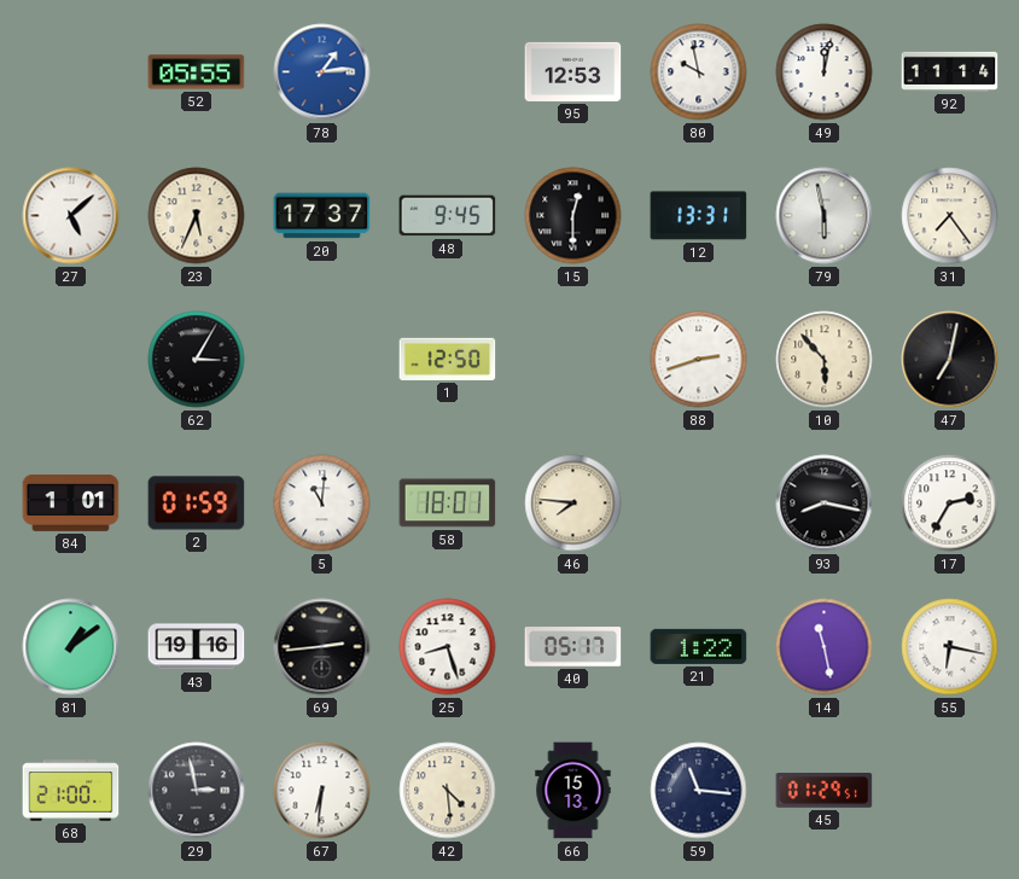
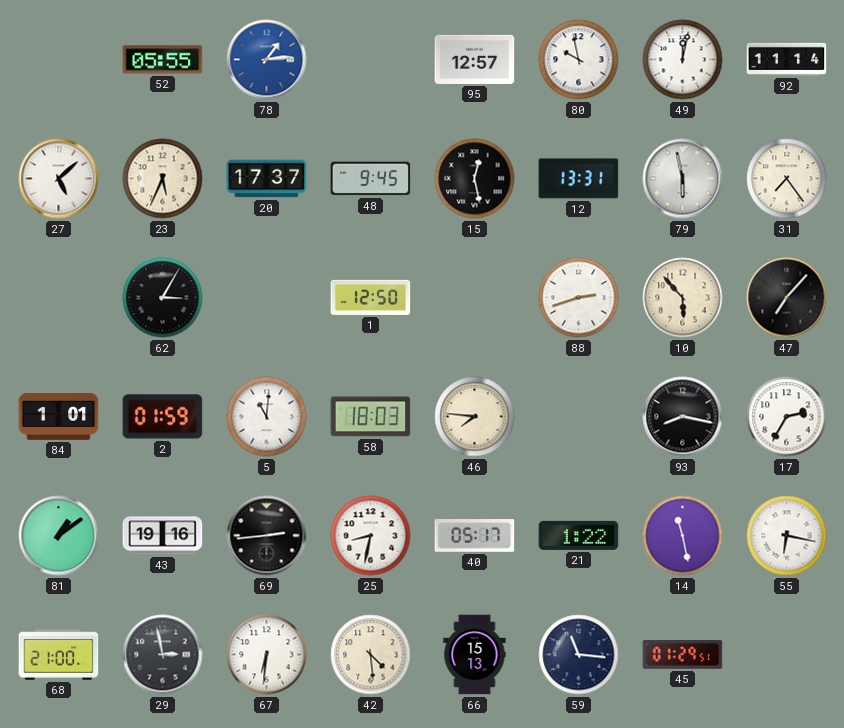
95: 12:53 -> 12:57 (475, 59)
15: 12:30 -> 12:28 (475, 179)
47: 7:02 -> 7:07 (787, 298)
58: 18:01 -> 18:03 (371, 417)
25: 8:27 -> 8:32 (371, 536)
